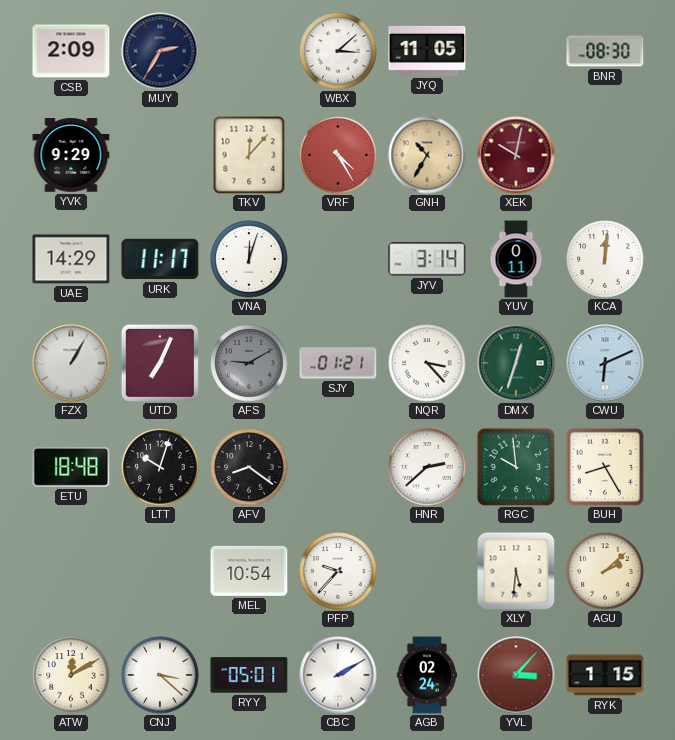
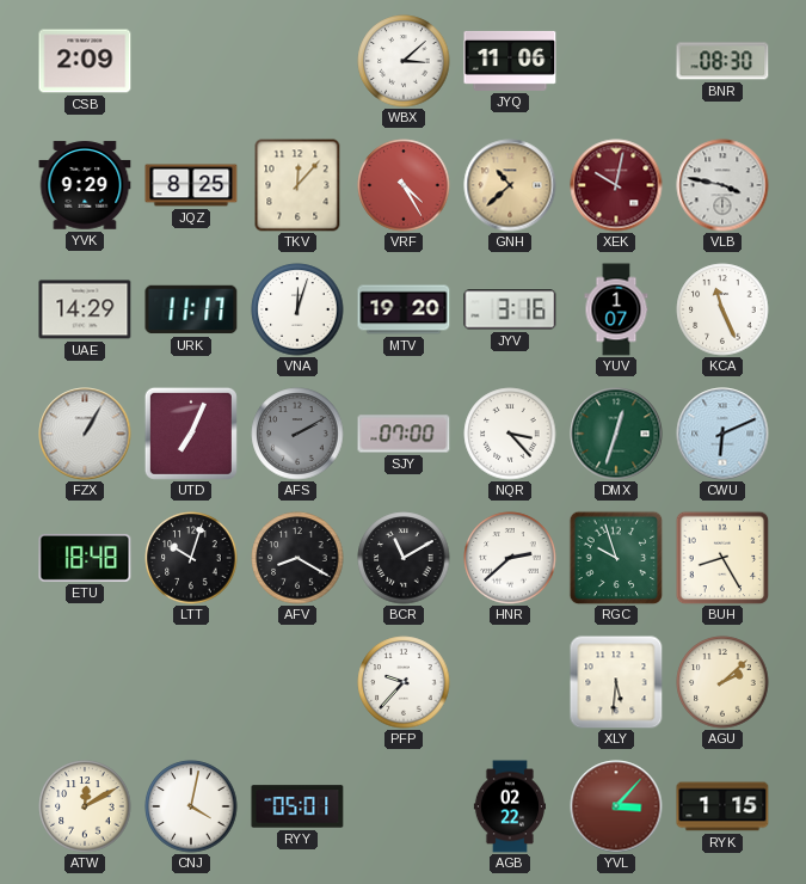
MUY: 2:35 -> none (160, 51)
JYQ: 11:05 -> 11:06 (510, 61)
JQZ: none -> 8:25 (191, 185)
GNH: 10:35 -> 10:38 (510, 185)
VLB: none -> 3:47 (722, 185)
MTV: none -> 19:20 (404, 309)
JYV: 3:14 -> 3:16 (510, 309)
YUV: 0:11 -> 1:07 (616, 309)
KCA: 12:01 -> 11:26 (722, 309)
AFS: 9:10 -> 2:10 (297, 434)
SJY: 01:21 -> 07:00 (404, 434)
AFV: 8:21 -> 8:20 (297, 558)
BCR: none -> 11:10 (404, 558)
RGC: 9:59 -> 9:57 (616, 558)
MEL: 10:54 -> none (249, 571)
CNJ: 3:22 -> 4:02 (191, 806)
CBC: 2:10 -> none (338, 675)
AGB: 02:24 -> 02:22 (509, 806)
